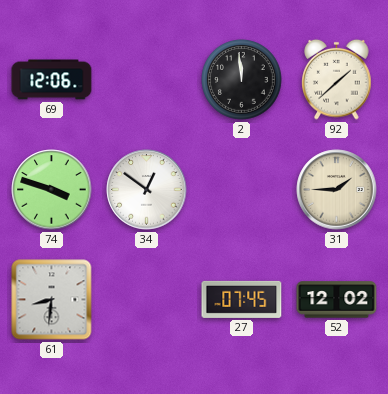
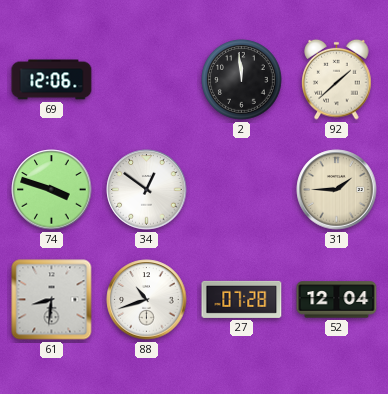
88: none -> 10:42 (147, 300)
27: 07:45 -> 07:28 (242, 299)
52: 12:02 -> 12:04 (337, 300)
